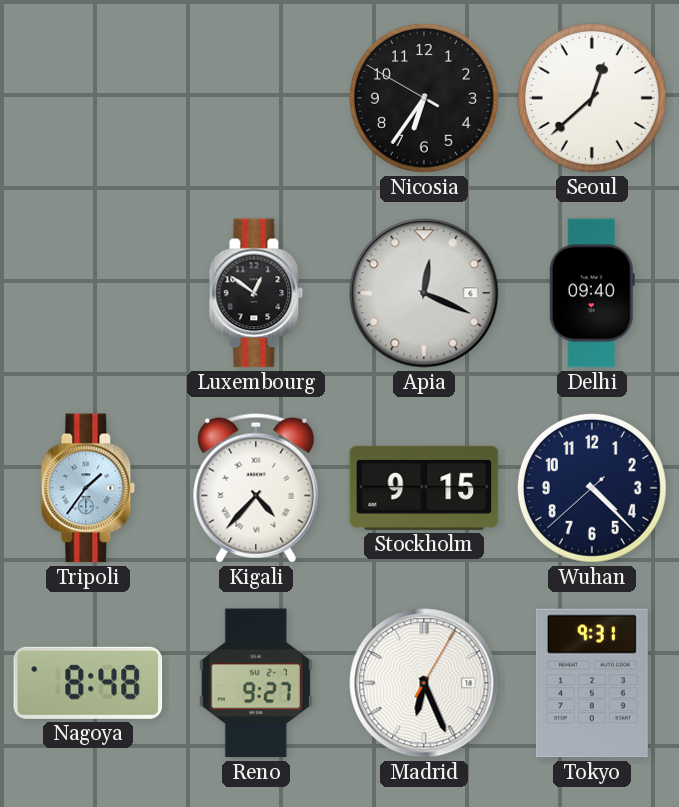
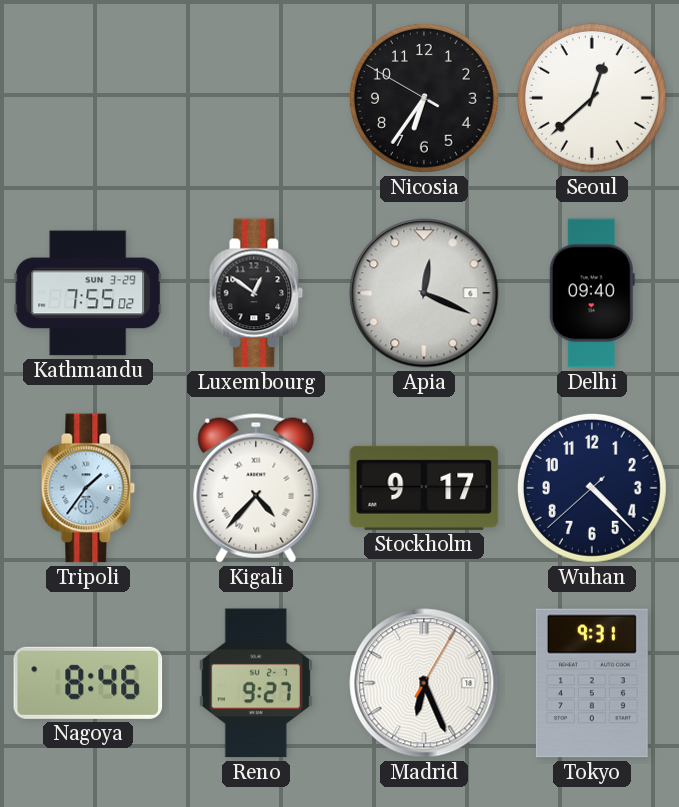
Kathmandu: none -> 7:55 (88, 293)
Stockholm: 9:15 -> 9:17 (424, 488)
Nagoya: 8:48 -> 8:46 (88, 683)
